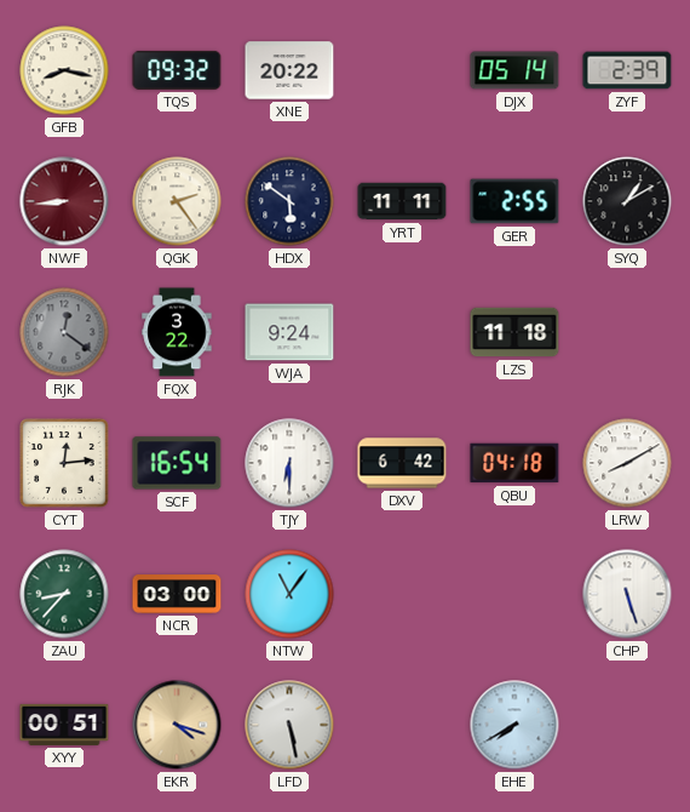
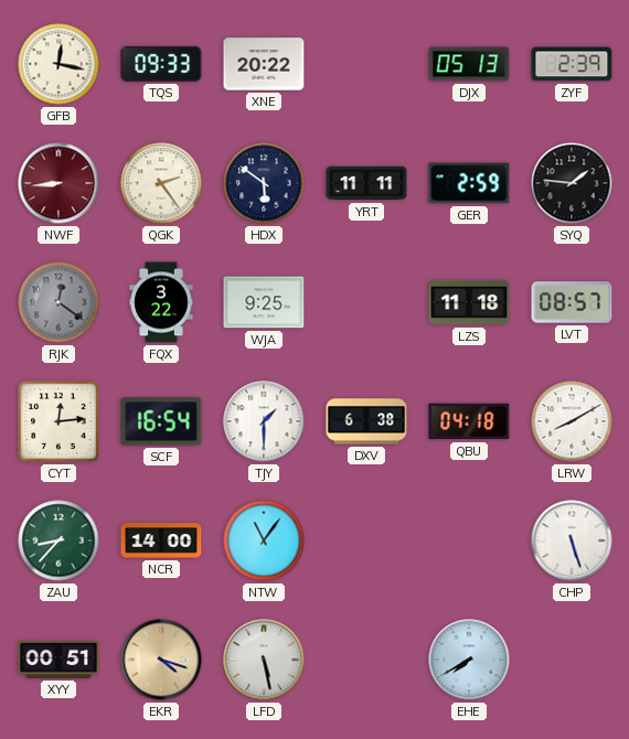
GFB: 8:17 -> 12:17 (58, 64)
TQS: 09:32 -> 09:33 (161, 64)
DJX: 05:14 -> 05:13 (469, 64)
GER: 2:55 -> 2:59 (469, 183)
SYQ: 1:10 -> 1:46 (572, 183)
WJA: 9:24 -> 9:25 (264, 302)
LVT: none -> 08:57 (572, 302)
TJY: 6:30 -> 1:30 (264, 421)
DXV: 6:42 -> 6:38 (366, 421)
NCR: 03:00 -> 14:00 (161, 540)
